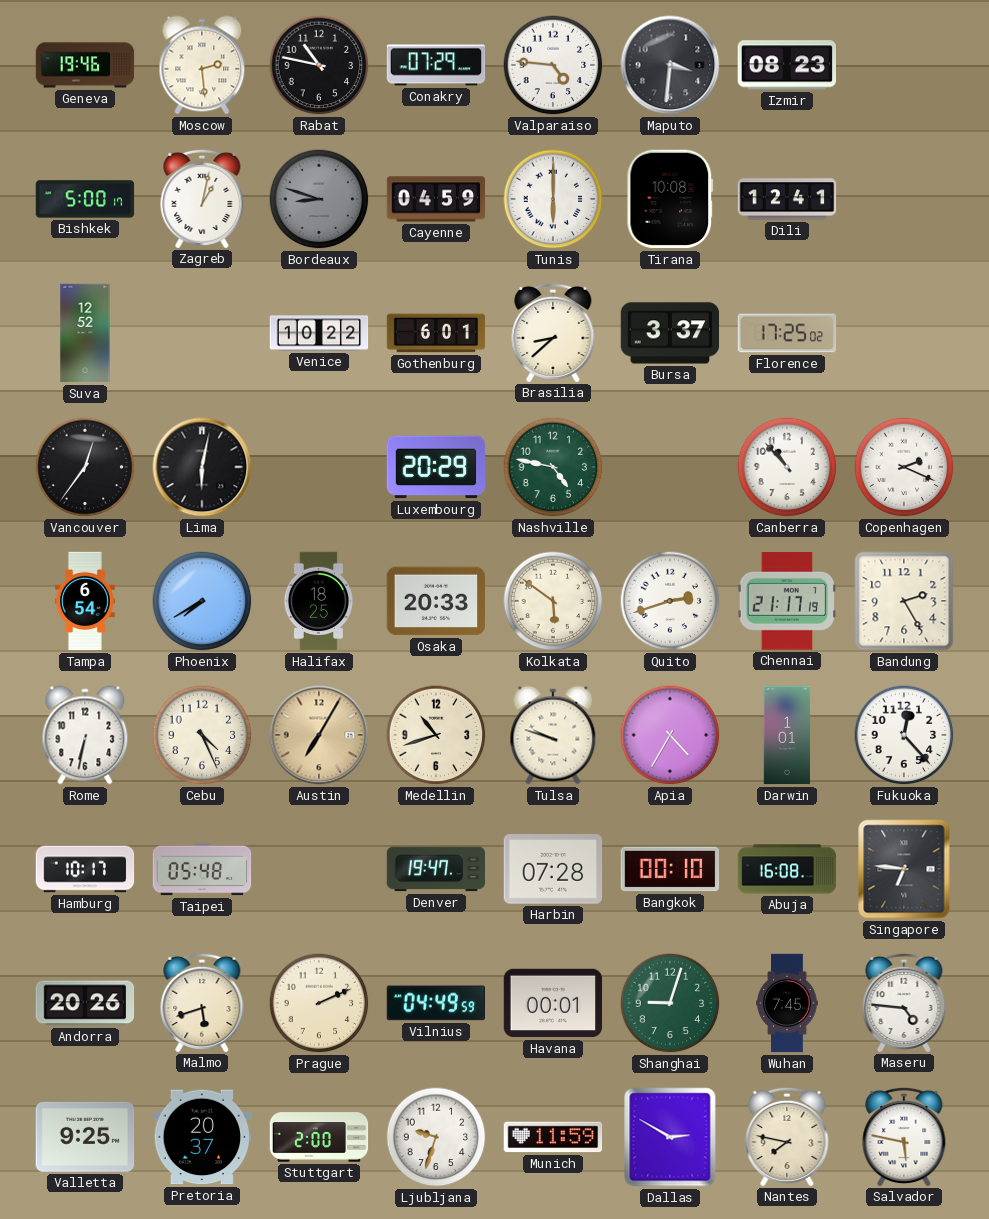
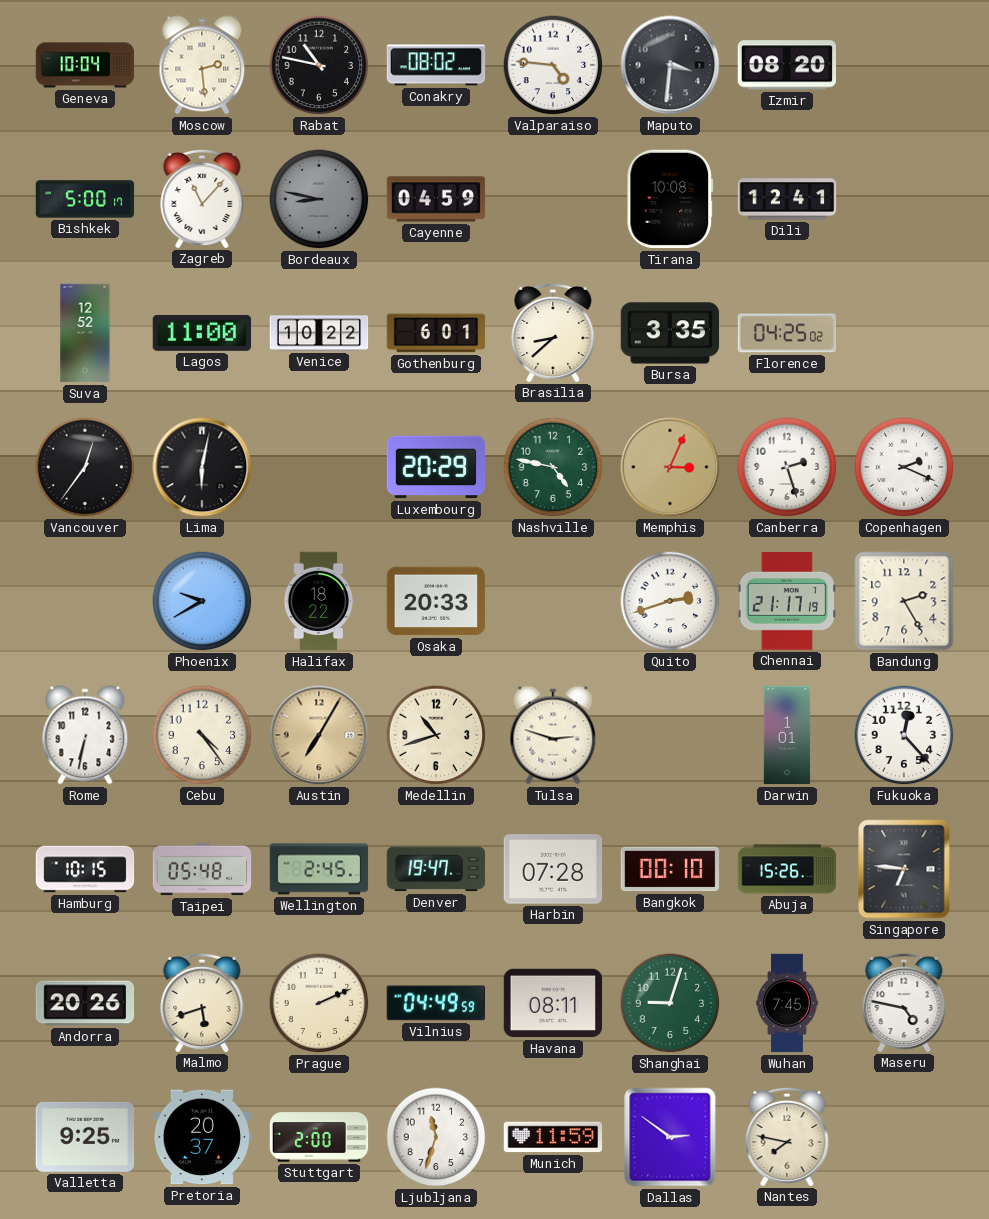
Geneva: 19:46 -> 10:04 (85, 65)
Conakry: 07:29 -> 08:02 (436, 65)
Izmir: 08:23 -> 08:20 (787, 65)
Zagreb: 1:02 -> 11:07 (202, 198)
Bordeaux: 8:48 -> 8:47 (319, 199)
Tunis: 6:00 -> none (553, 199)
Lagos: none -> 11:00 (202, 333)
Bursa: 3:37 -> 3:35 (670, 333)
Florence: 17:25 -> 04:25 (787, 333)
Memphis: none -> 3:04 (670, 467)
Canberra: 10:53 -> 2:27 (787, 467)
Tampa: 6:54 -> none (86, 601)
Phoenix: 7:40 -> 9:40 (202, 601)
Halifax: 18:25 -> 18:22 (318, 601)
Kolkata: 5:51 -> none (553, 601)
Cebu: 4:26 -> 4:24 (202, 735)
Tulsa: 9:48 -> 2:48 (553, 735)
Apia: 4:35 -> none (670, 735)
Hamburg: 10:17 -> 10:15 (85, 869)
Wellington: none -> 2:45 (319, 869)
Abuja: 16:08 -> 15:26 (787, 869)
Havana: 00:01 -> 08:11 (553, 1003)
Maseru: 4:46 -> 4:47 (904, 1002)
Ljubljana: 9:33 -> 11:33 (436, 1137)
Dallas: 2:50 -> 2:51 (670, 1137)
Salvador: 5:47 -> none (904, 1136)
